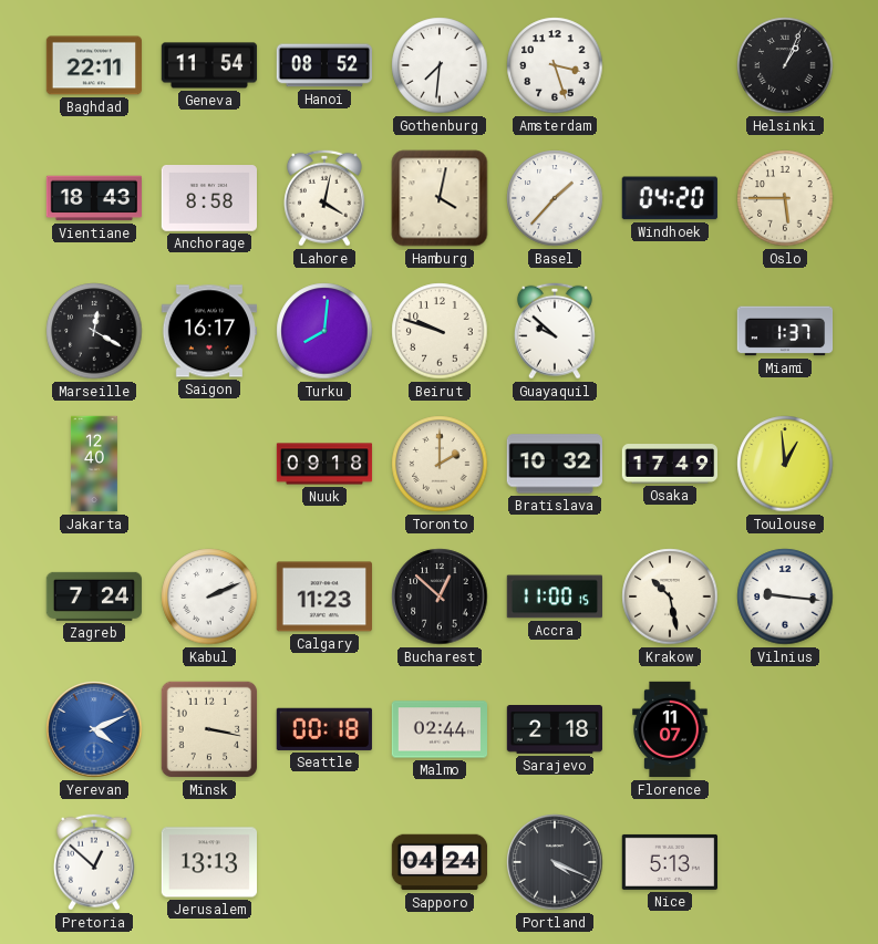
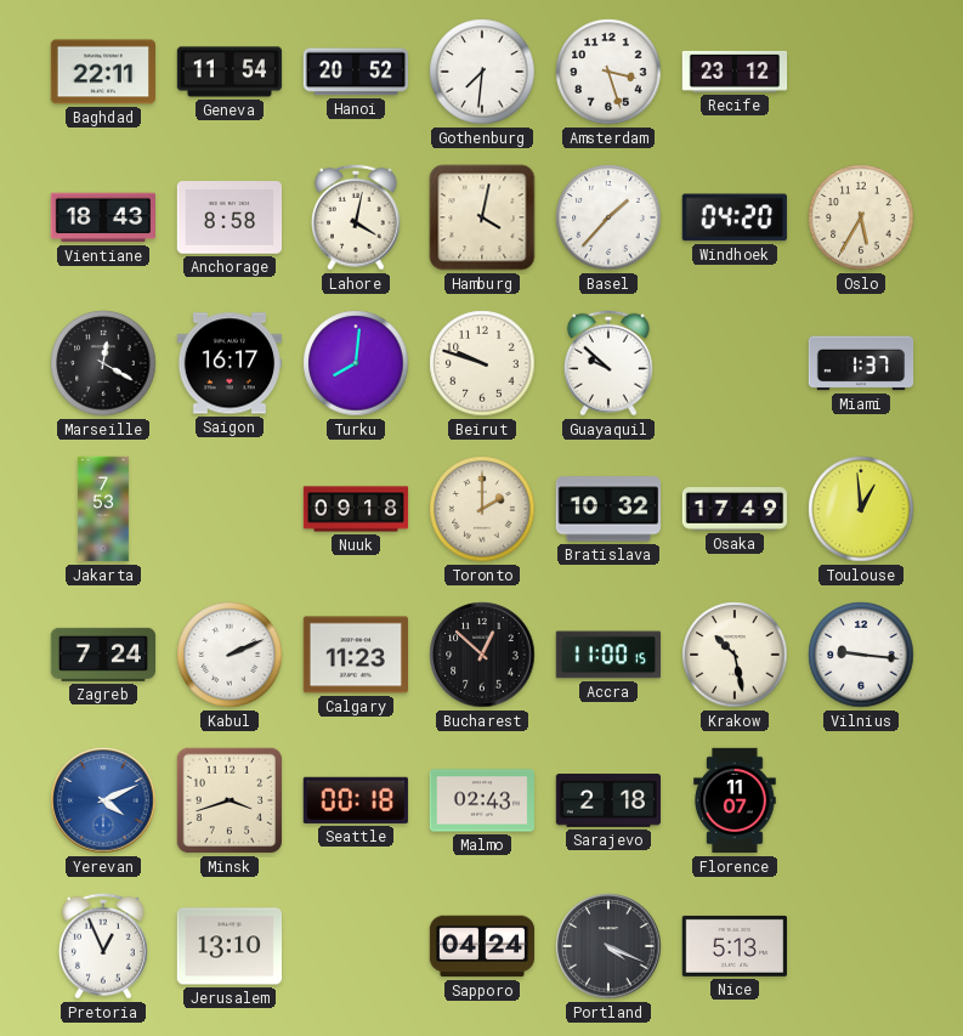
Hanoi: 08:52 -> 20:52 (355, 72)
Recife: none -> 23:12 (735, 72)
Helsinki: 1:04 -> none (785, 65)
Oslo: 5:45 -> 5:35 (861, 217)
Jakarta: 12:40 -> 7:53 (103, 509)
Minsk: 3:17 -> 3:42 (230, 800)
Malmo: 02:44 -> 02:43 (481, 800)
Pretoria: 12:52 -> 12:56 (103, 946)
Jerusalem: 13:13 -> 13:10 (228, 946)
